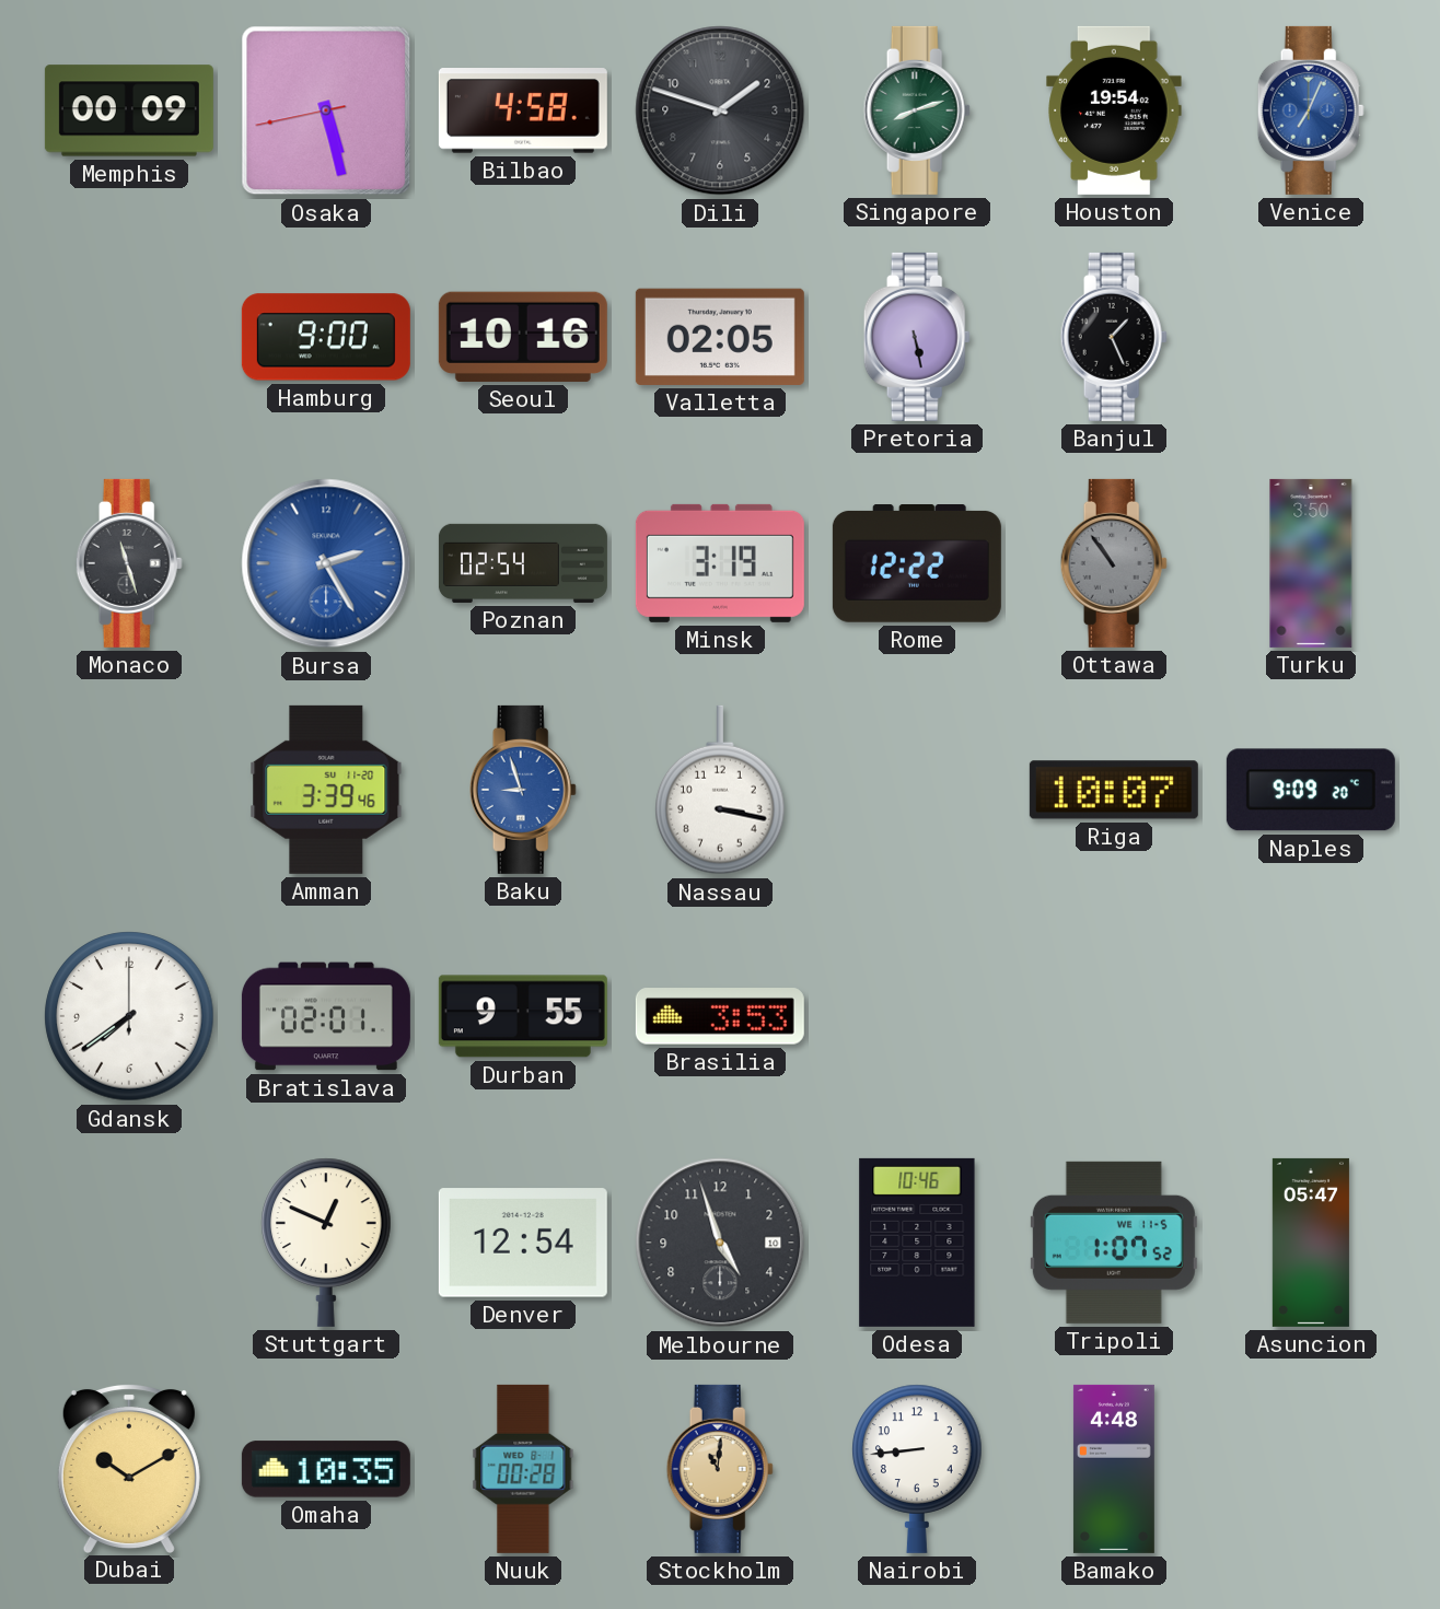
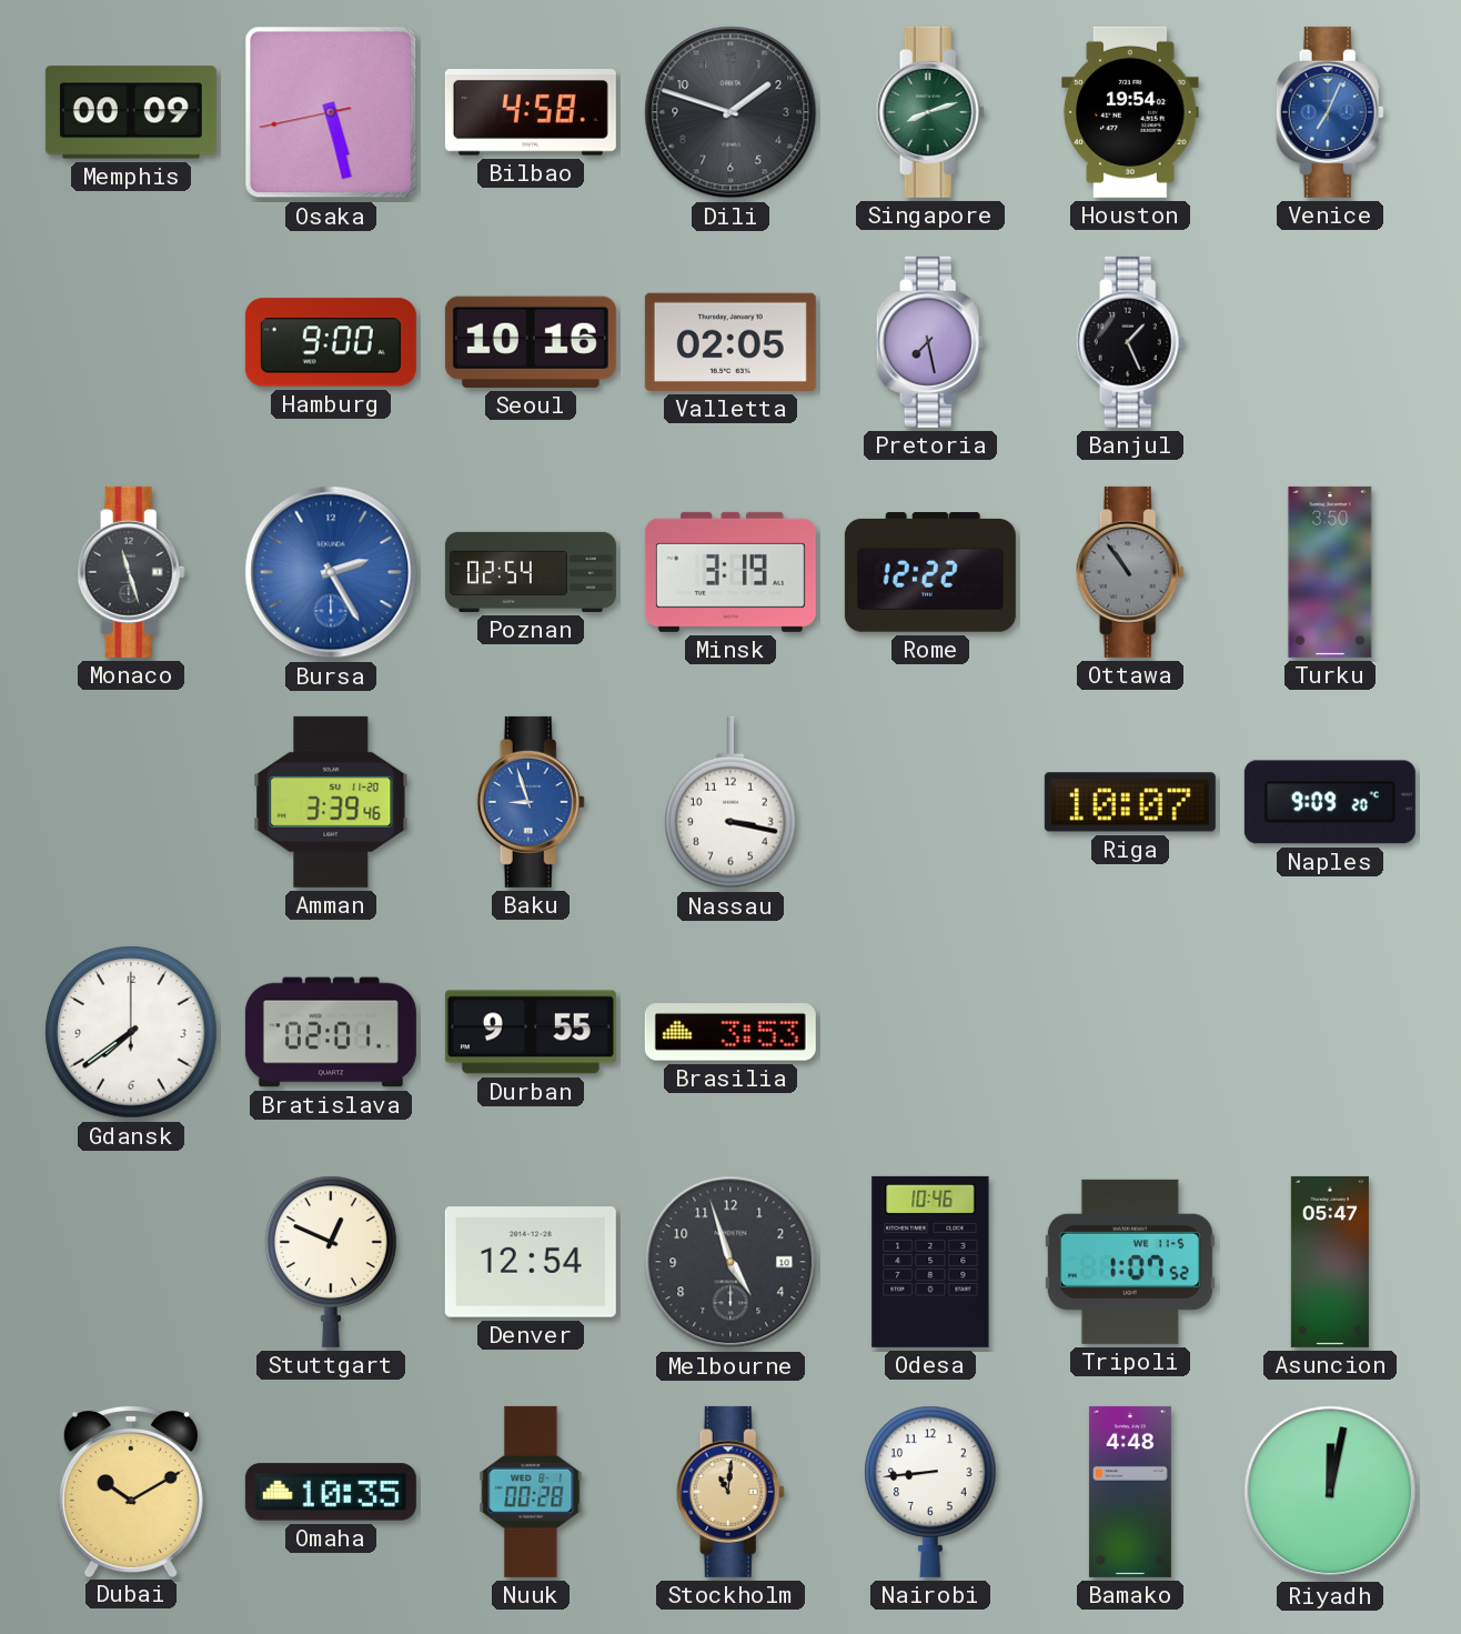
Pretoria: 5:28 -> 7:28 (930, 342)
Riyadh: none -> 12:02 (1330, 1492)
